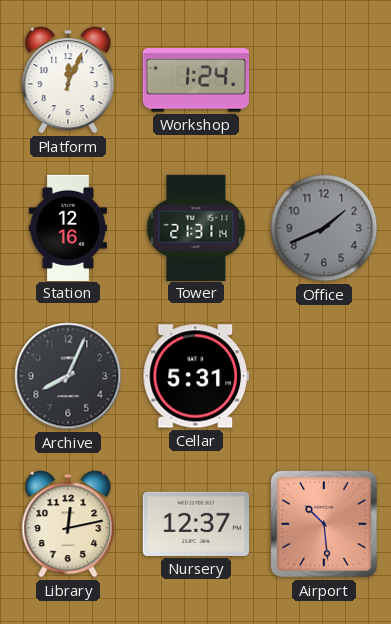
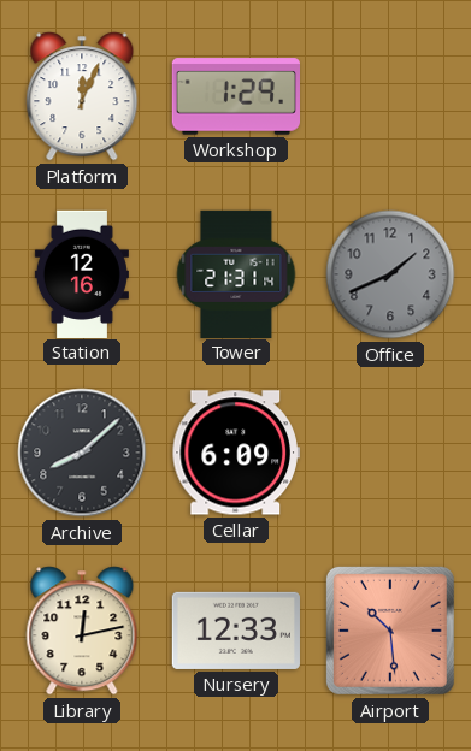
Workshop: 1:24 -> 1:29 (235, 96)
Archive: 8:04 -> 8:08 (82, 453)
Cellar: 5:31 -> 6:09 (236, 453)
Nursery: 12:37 -> 12:33 (236, 631)
